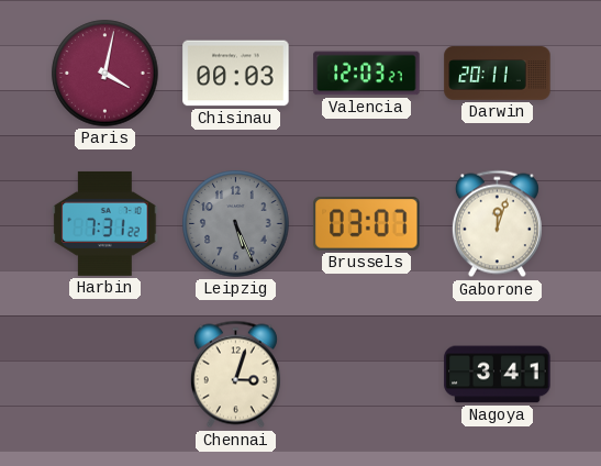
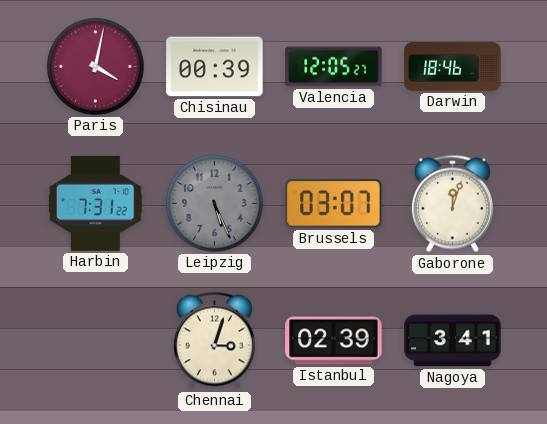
Chisinau: 00:03 -> 00:39 (215, 67)
Valencia: 12:03 -> 12:05 (334, 67)
Darwin: 20:11 -> 18:46 (453, 67)
Istanbul: none -> 02:39 (334, 341)
